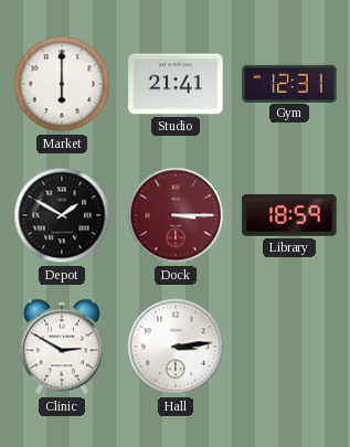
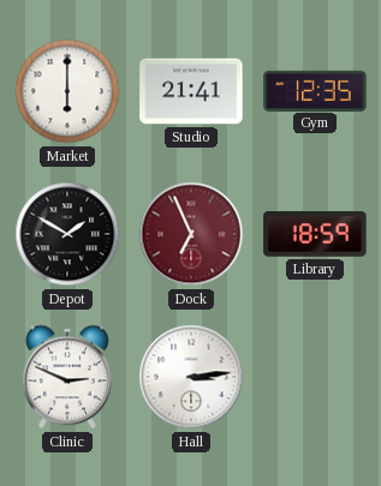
Gym: 12:31 -> 12:35 (315, 90)
Dock: 3:15 -> 6:56 (191, 234)
Clinic: 2:50 -> 2:49 (67, 377)
